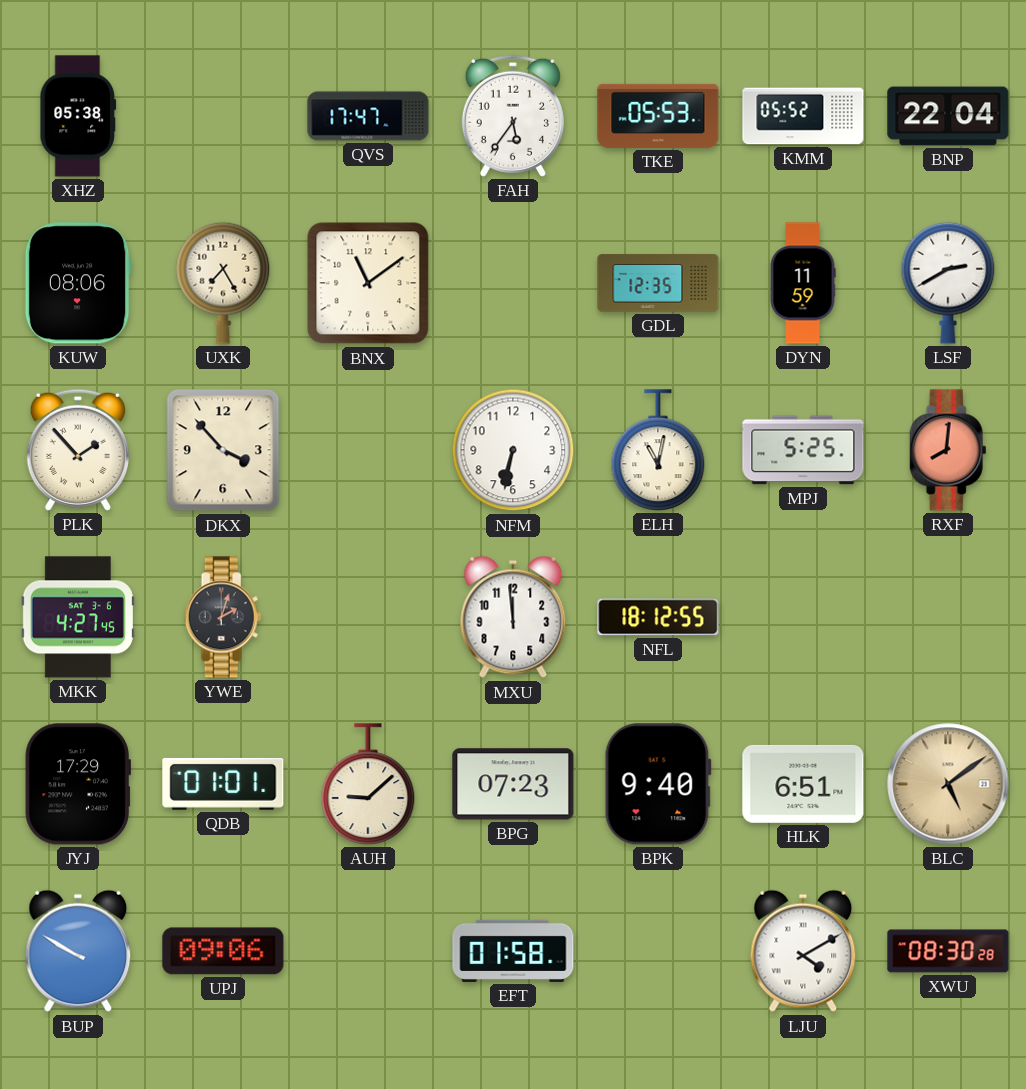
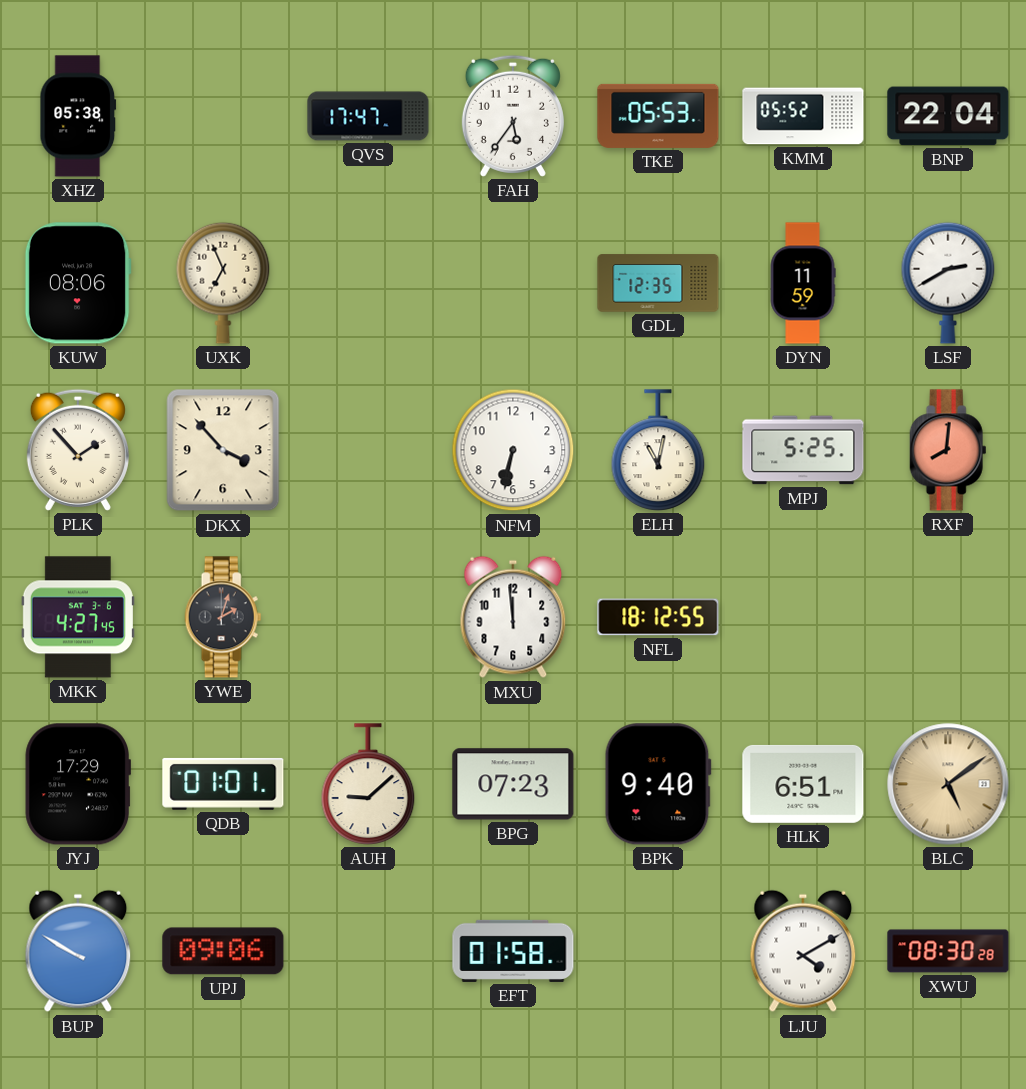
UXK: 7:25 -> 6:56 (223, 283)
BNX: 11:09 -> none (368, 283)
